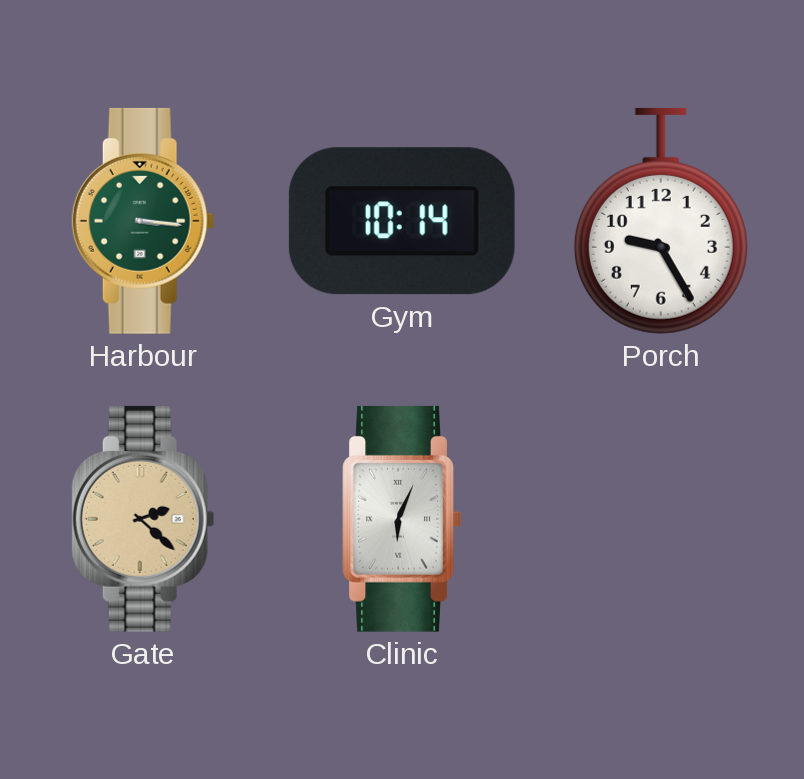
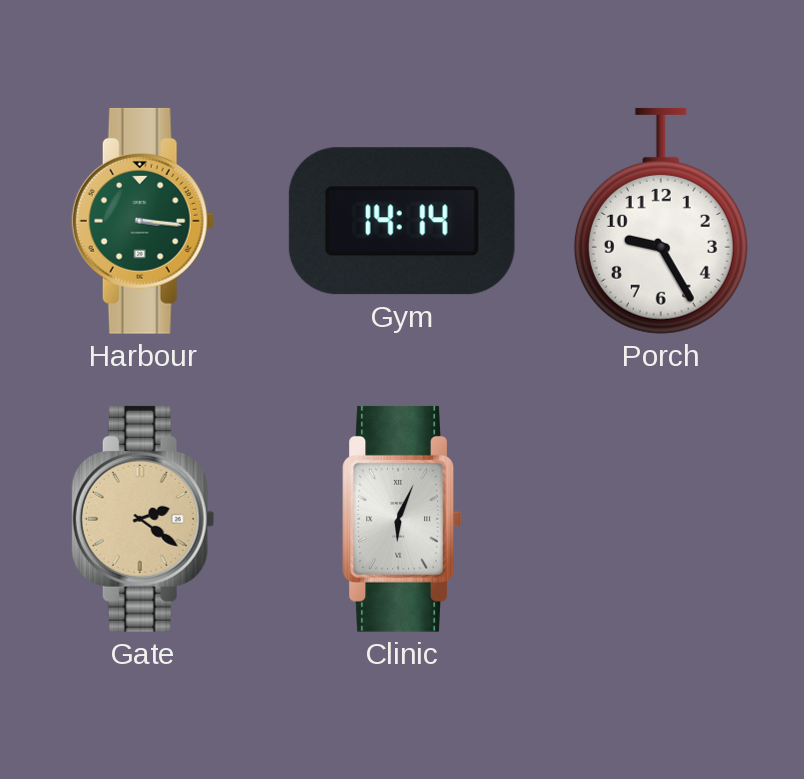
Gym: 10:14 -> 14:14 (402, 221)
Gate: 2:22 -> 2:21 (143, 519)
